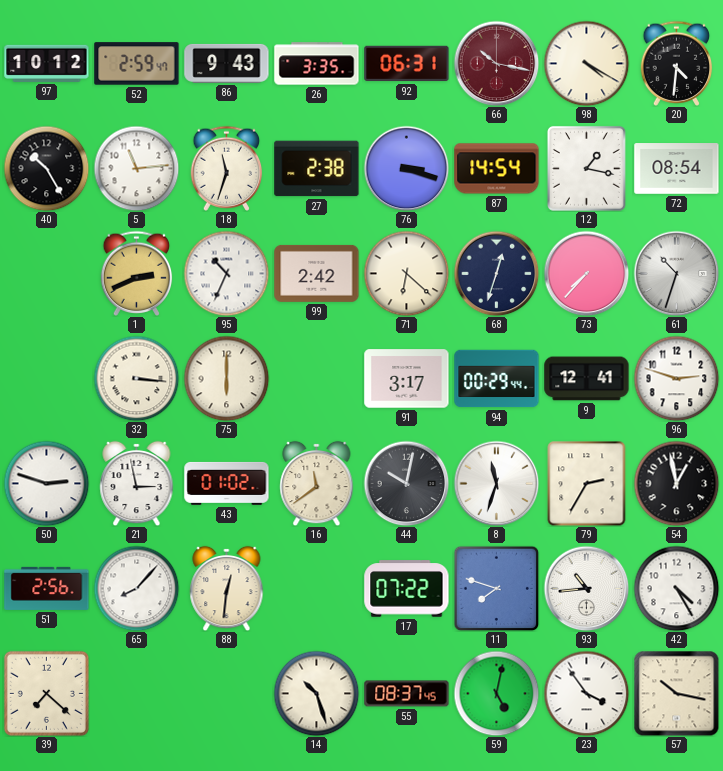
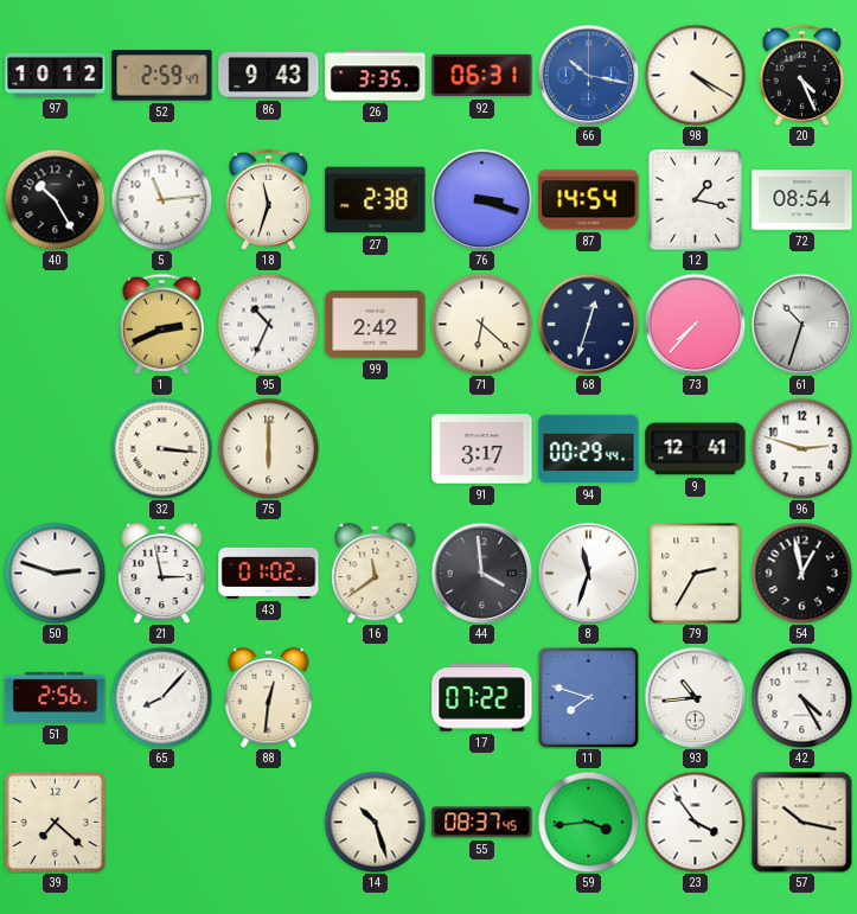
66 dial: burgundy -> blue (588, 75)
20: 4:31 -> 4:26 (802, 75)
44: 10:02 -> 3:59 (481, 573)
59: 5:02 -> 3:44 (588, 822)
